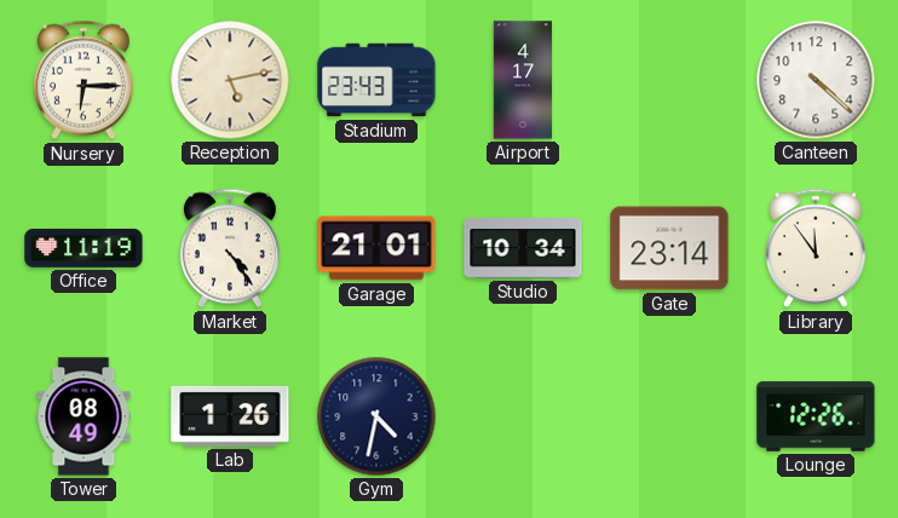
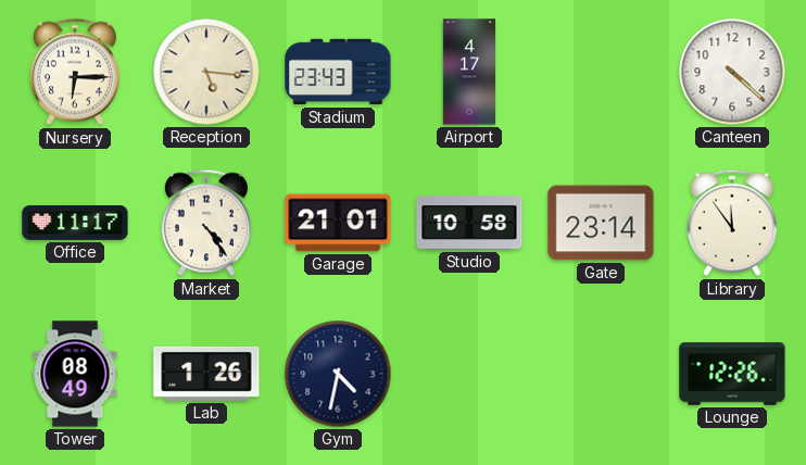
Reception: 5:13 -> 5:16 (206, 72)
Office: 11:19 -> 11:17 (75, 223)
Studio: 10:34 -> 10:58 (469, 223)
